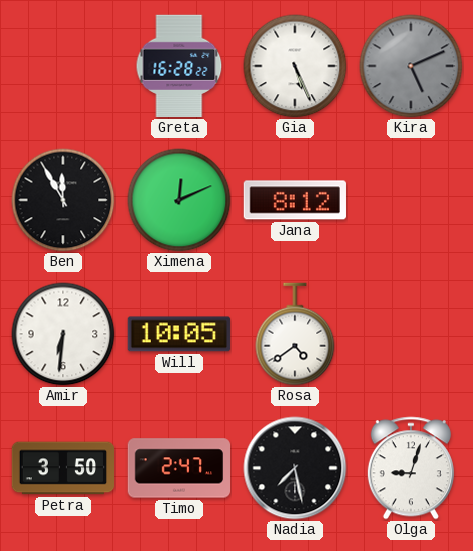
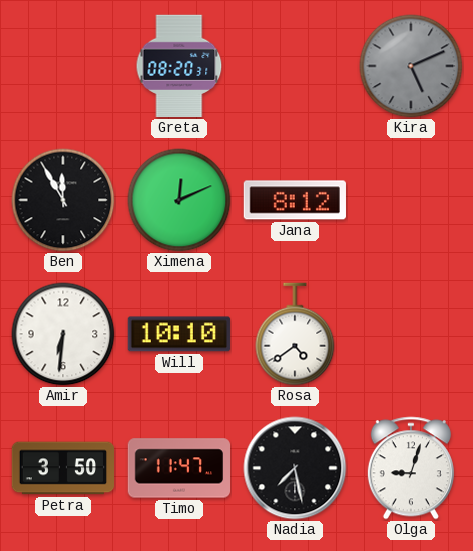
Greta: 16:28 -> 08:20 (179, 66)
Gia: 5:26 -> none (295, 66)
Will: 10:05 -> 10:10 (179, 334)
Timo: 2:47 -> 11:47 (178, 468)
